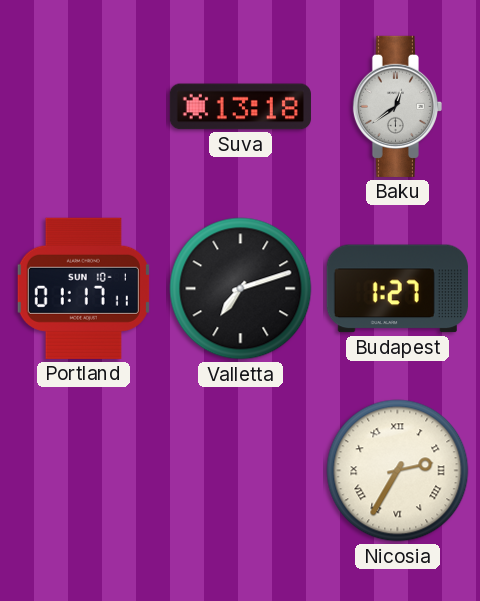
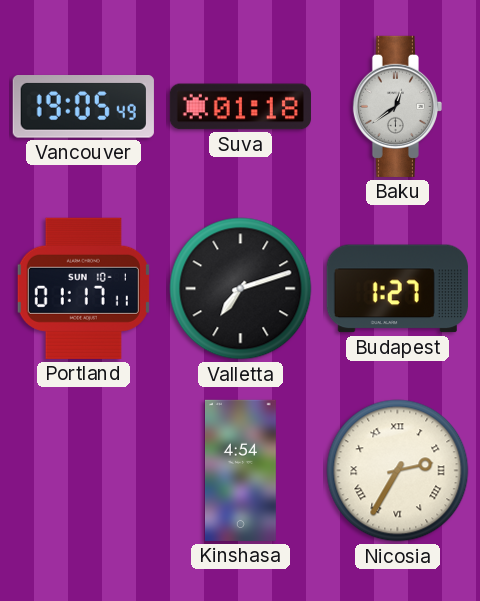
Vancouver: none -> 19:05 (83, 107)
Suva: 13:18 -> 01:18 (240, 107)
Kinshasa: none -> 4:54 (240, 470)
